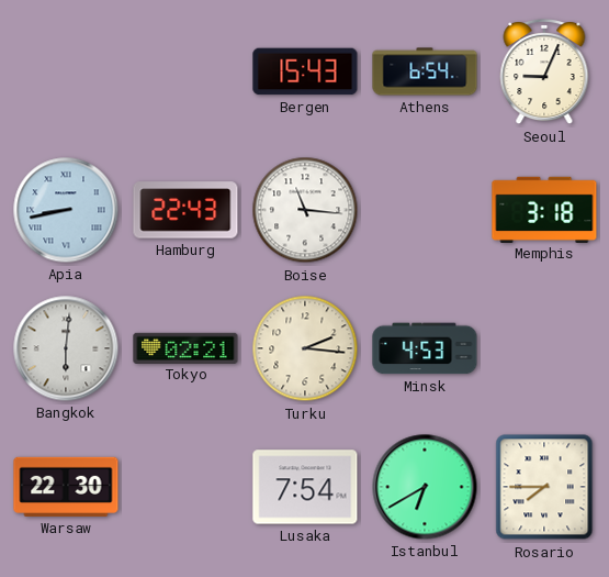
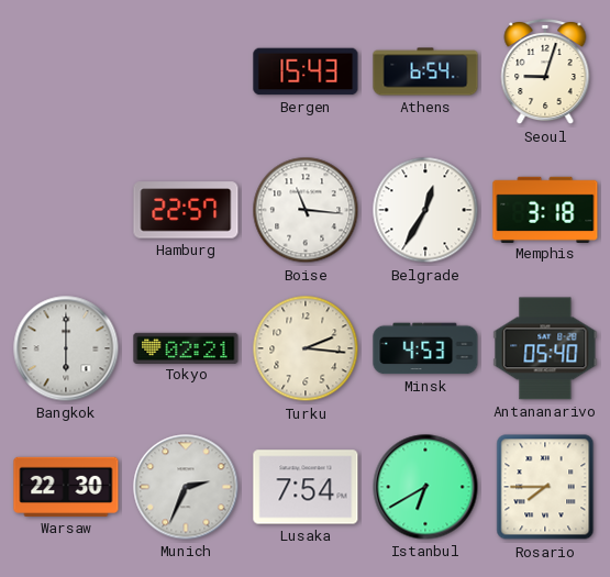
Seoul: 9:04 -> 9:03 (545, 71)
Apia: 8:43 -> none (66, 210)
Hamburg: 22:43 -> 22:57 (186, 210)
Belgrade: none -> 12:35 (425, 210)
Bangkok: 6:01 -> 6:00 (66, 348)
Antananarivo: none -> 05:40 (545, 348)
Munich: none -> 2:34 (186, 487)
